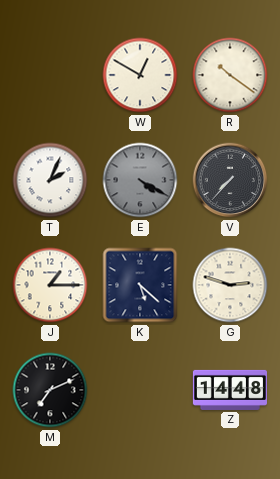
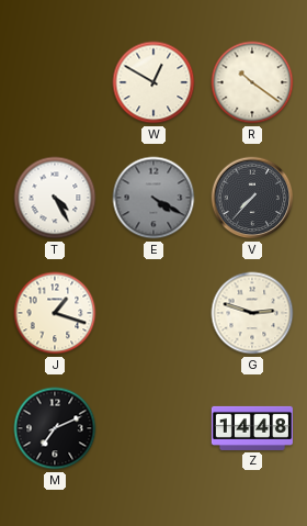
T: 2:04 -> 4:25 (55, 198)
J: 1:15 -> 1:18 (55, 313)
K: 5:22 -> none (140, 285)
